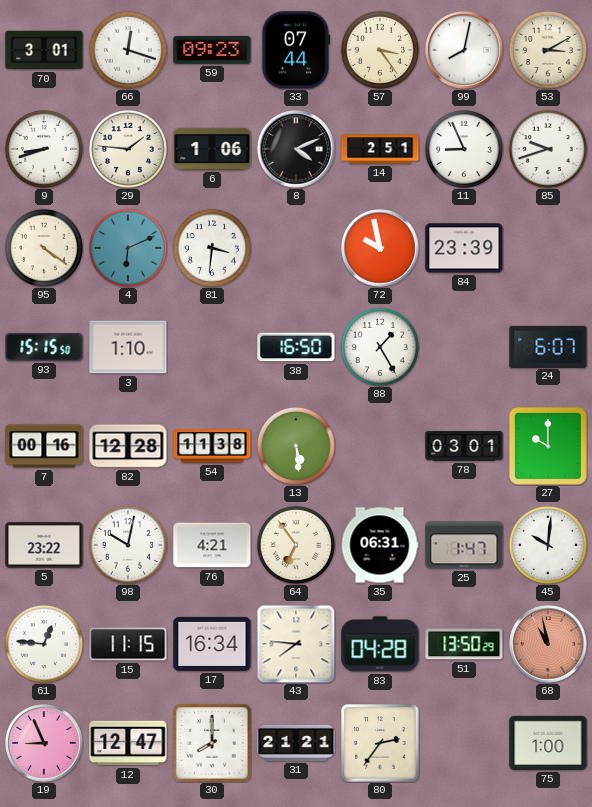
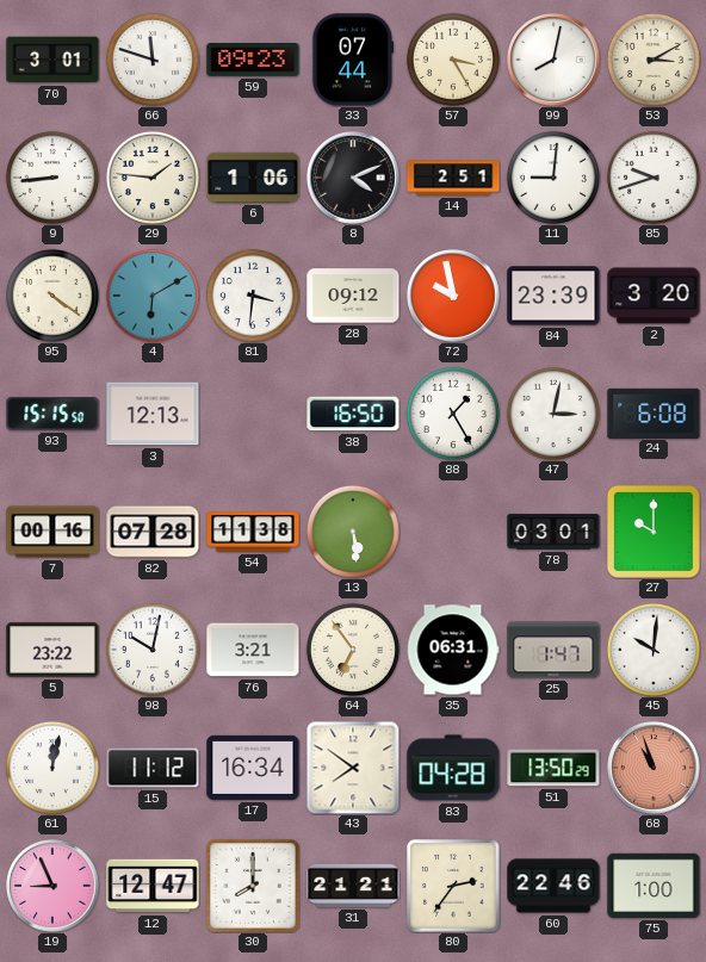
66: 12:18 -> 11:48 (153, 60)
57: 3:24 -> 3:25 (453, 60)
9: 8:42 -> 8:44 (52, 178)
11: 8:56 -> 9:01 (553, 178)
4: 6:11 -> 6:10 (153, 296)
28: none -> 09:12 (353, 296)
2: none -> 3:20 (654, 296)
3: 1:10 -> 12:13 (153, 414)
47: none -> 3:02 (553, 414)
24: 6:07 -> 6:08 (654, 412)
82: 12:28 -> 07:28 (153, 532)
76: 4:21 -> 3:21 (253, 650)
61: 12:46 -> 12:02 (52, 768)
15: 11:15 -> 11:12 (153, 768)
43: 7:46 -> 7:51 (353, 768)
68: 10:58 -> 10:57 (654, 768)
60: none -> 22:46 (553, 886)
